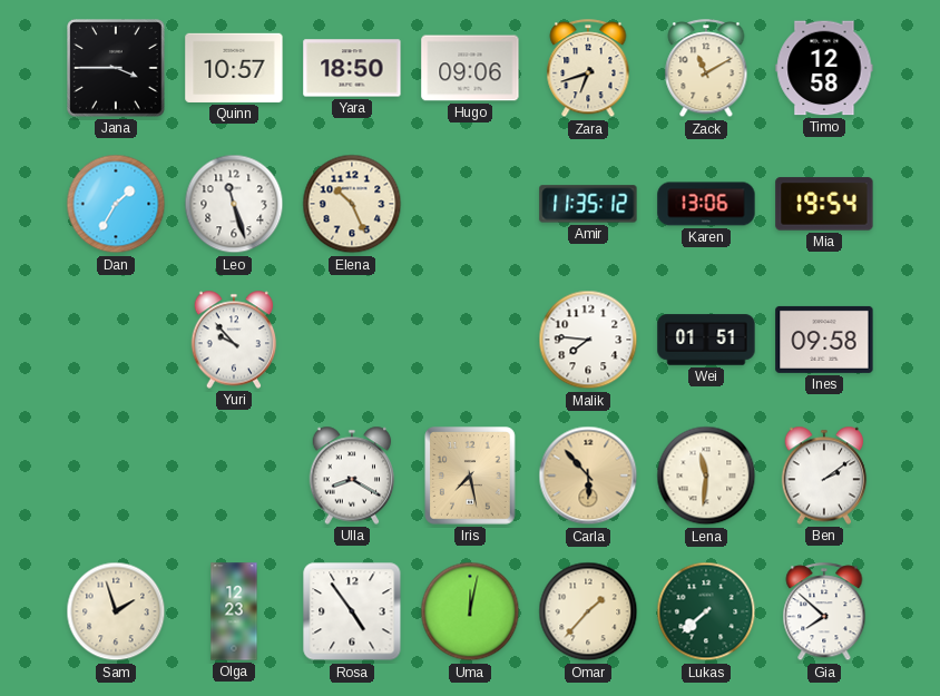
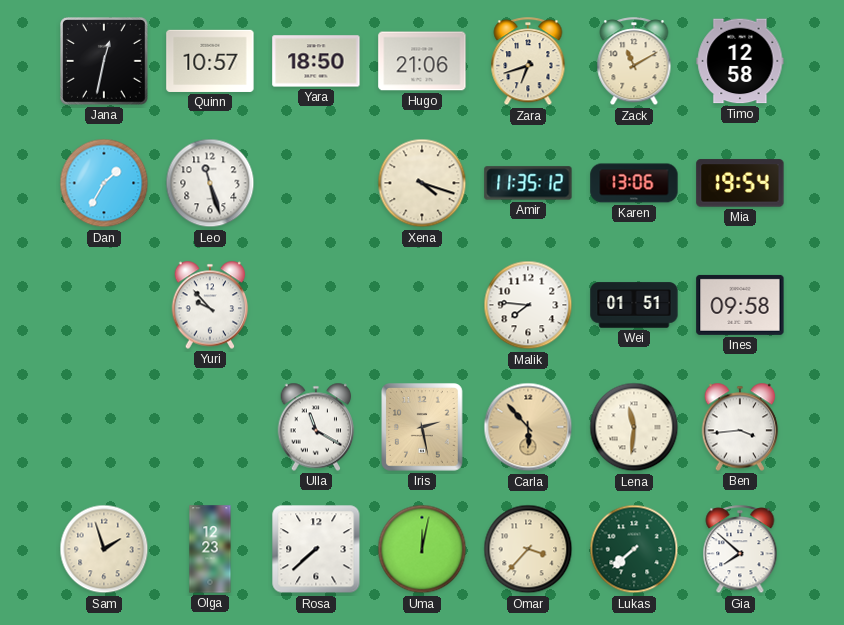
Jana: 3:45 -> 12:32 (105, 62)
Hugo: 09:06 -> 21:06 (422, 61)
Elena: 10:26 -> none (352, 204)
Xena: none -> 4:18 (422, 183)
Ulla: 8:20 -> 11:20 (316, 427)
Iris: 7:28 -> 2:28 (423, 428)
Ben: 2:09 -> 3:44 (740, 427)
Rosa: 4:54 -> 7:38 (316, 549)
Omar: 1:37 -> 3:37 (528, 549)
